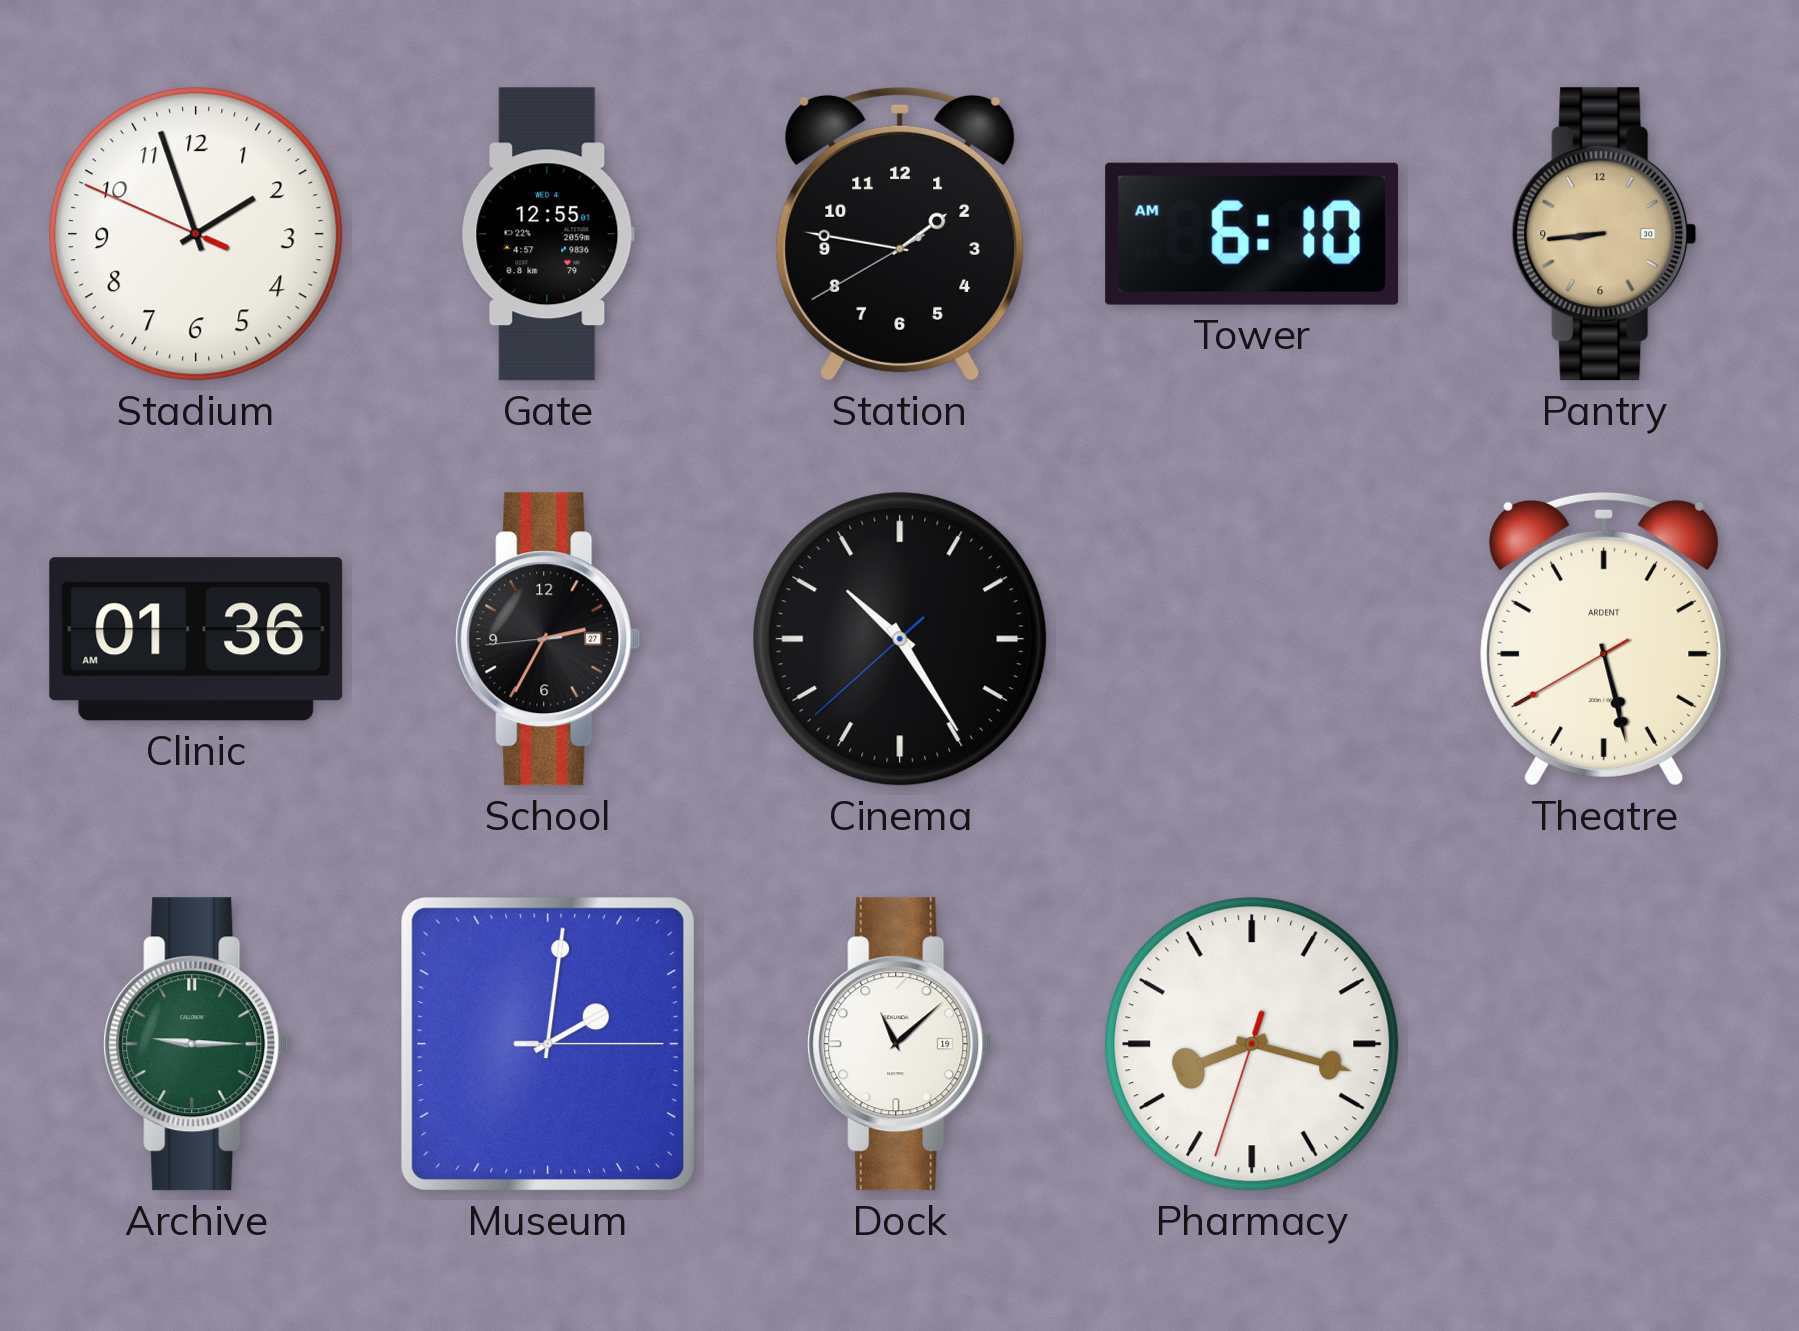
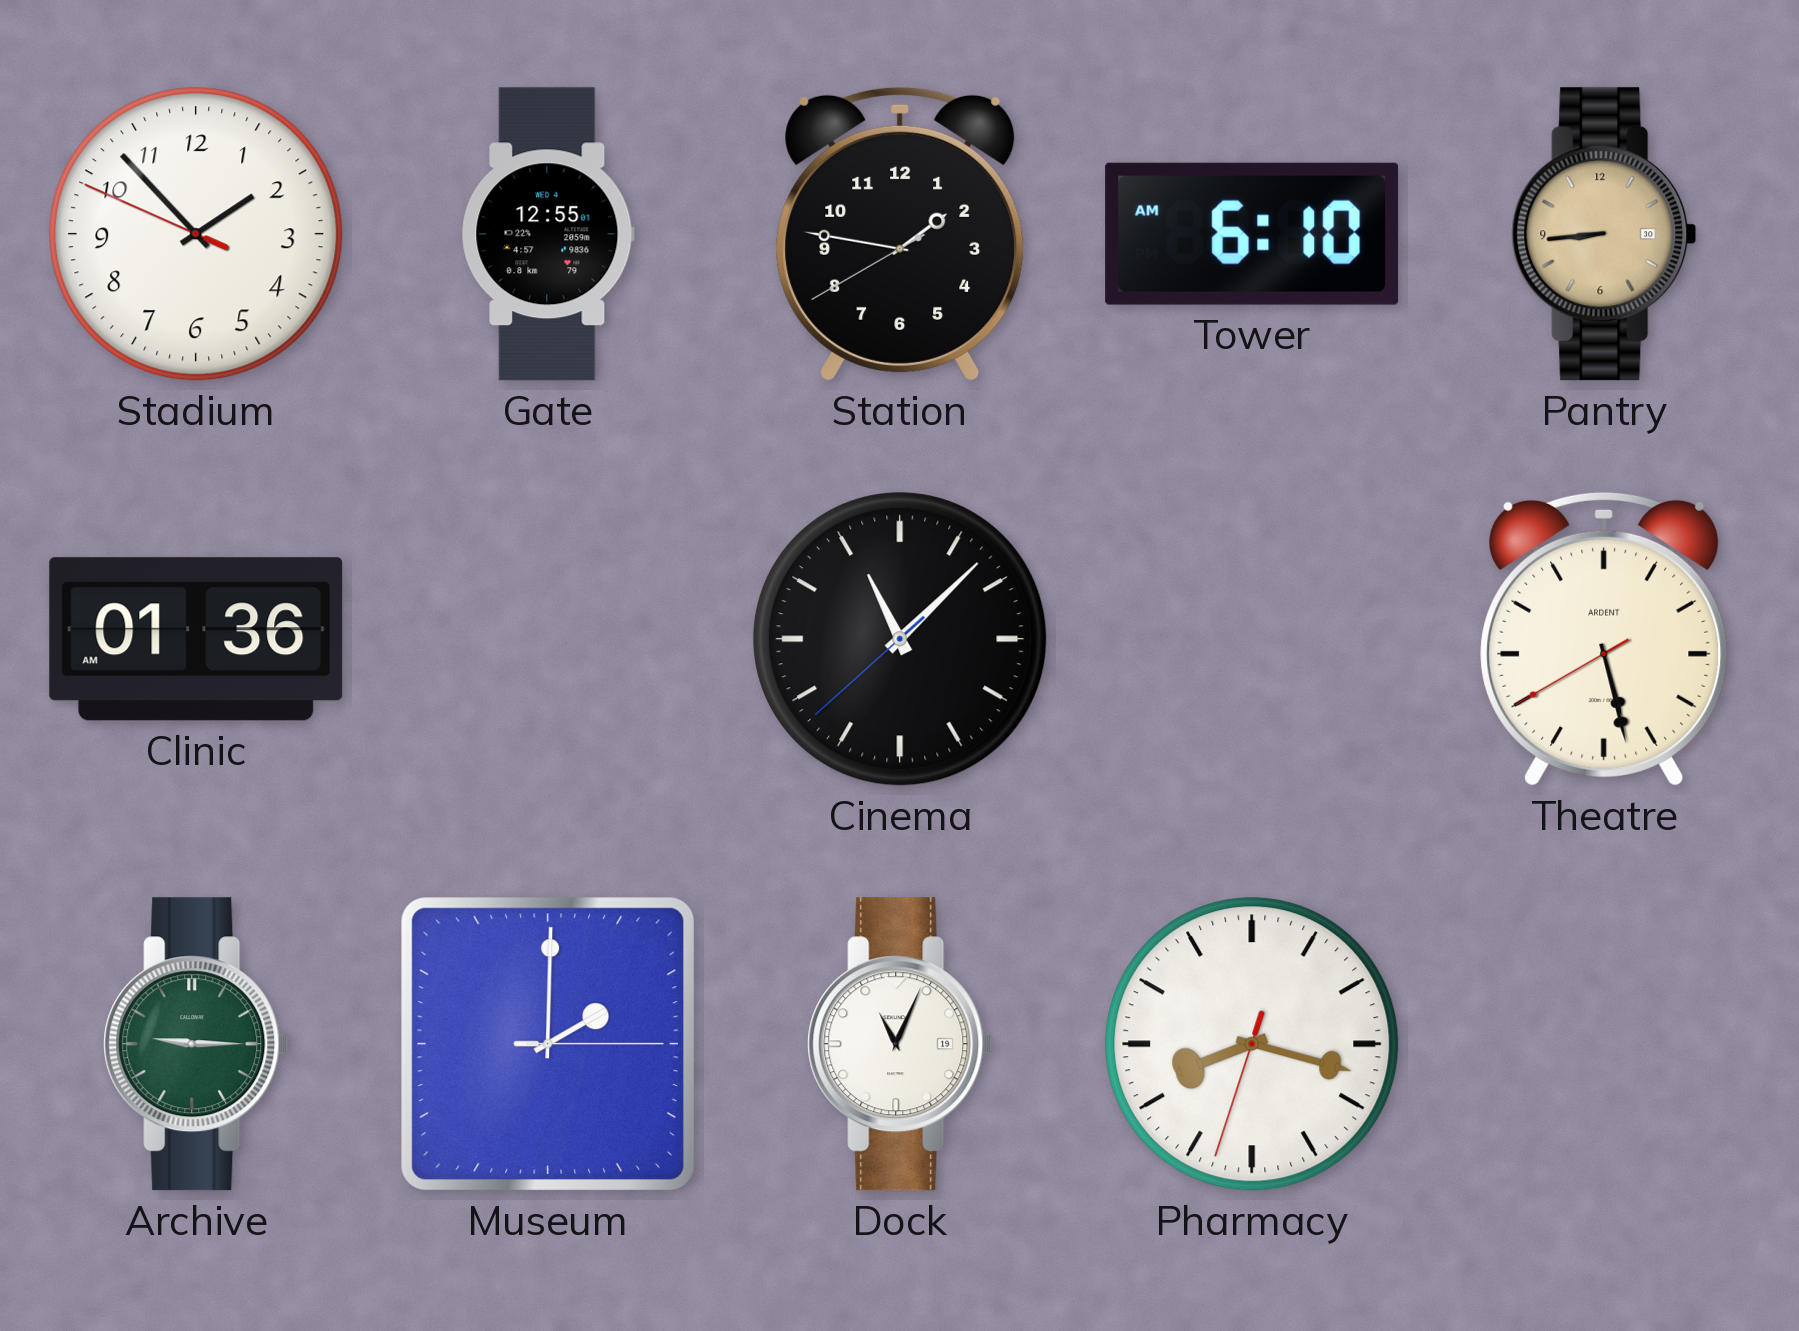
Stadium: 1:56 -> 1:52 (196, 234)
School: 2:34 -> none (548, 639)
Cinema: 10:24 -> 11:07 (900, 639)
Museum: 2:01 -> 2:00 (548, 1044)
Dock: 11:08 -> 11:04 (900, 1044)
